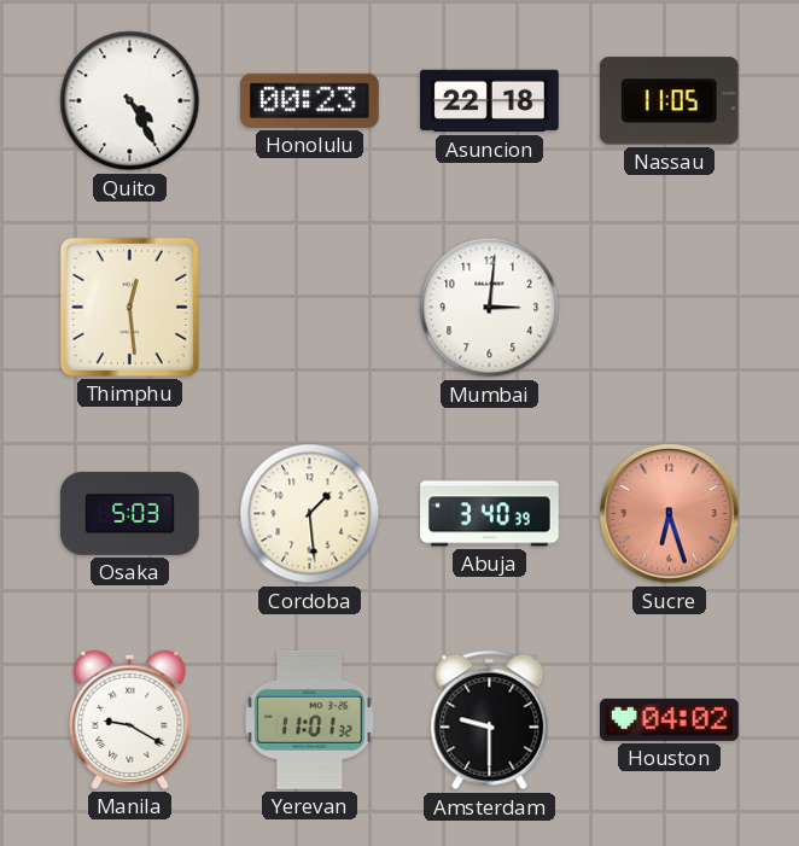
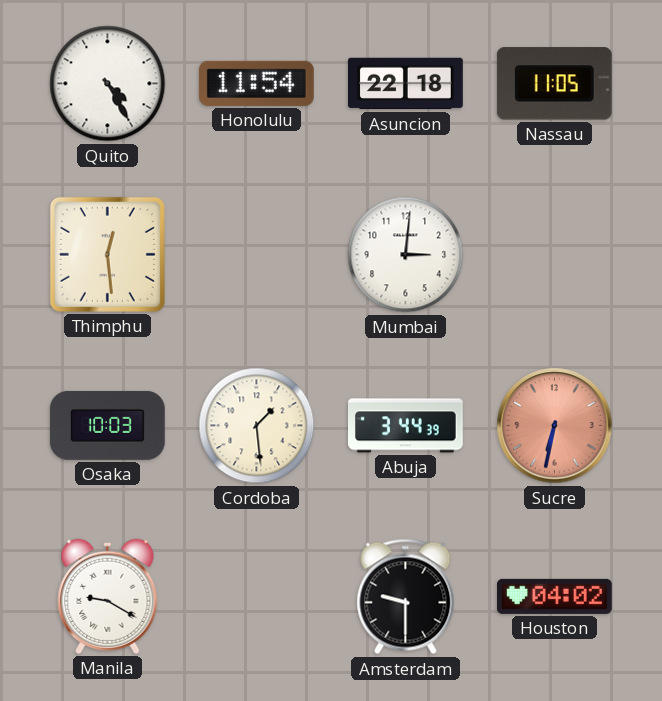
Honolulu: 00:23 -> 11:54 (256, 83)
Osaka: 5:03 -> 10:03 (107, 425)
Abuja: 3:40 -> 3:44 (406, 426)
Sucre: 6:27 -> 6:32 (555, 426)
Yerevan: 11:01 -> none (310, 719)
